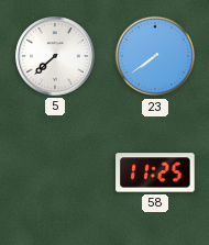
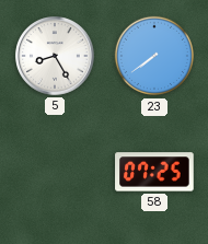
5: 7:38 -> 8:25 (55, 56)
58: 11:25 -> 07:25 (154, 172)
